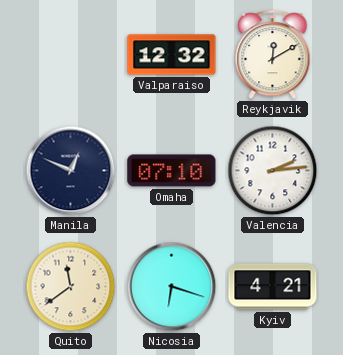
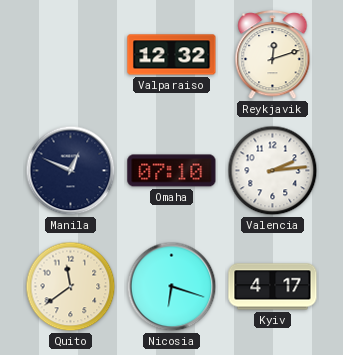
Reykjavik: 12:10 -> 12:12 (273, 55)
Kyiv: 4:21 -> 4:17 (273, 287)
